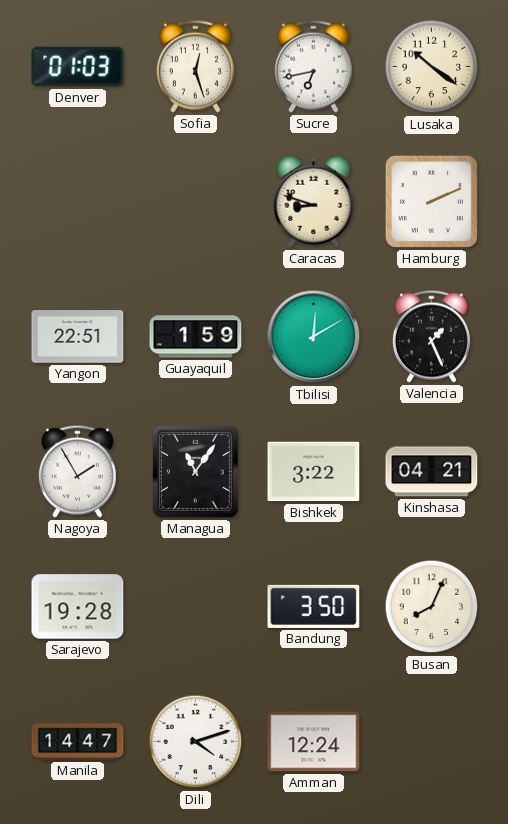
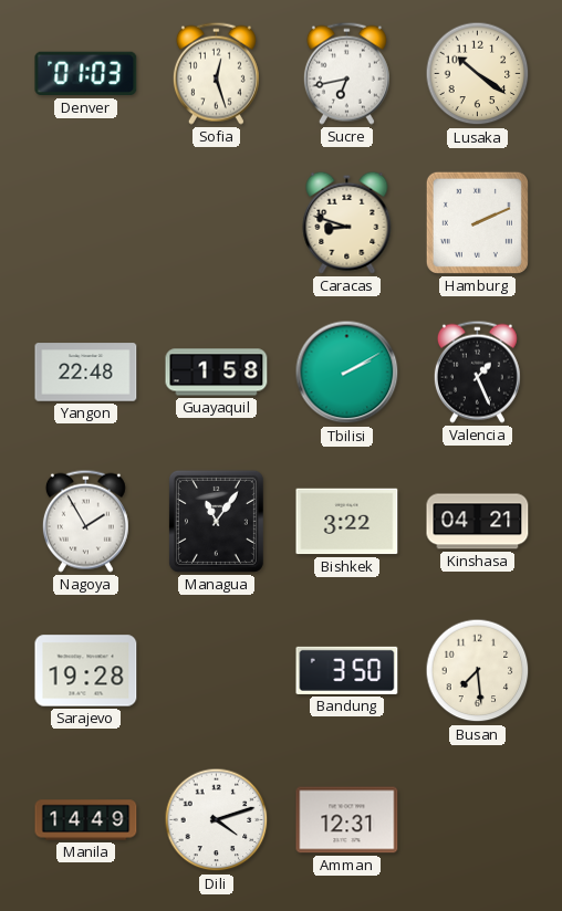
Yangon: 22:51 -> 22:48 (86, 373)
Guayaquil: 1:59 -> 1:58 (217, 373)
Tbilisi: 12:10 -> 2:10 (347, 373)
Busan: 8:04 -> 7:29 (478, 671)
Manila: 14:47 -> 14:49 (86, 820)
Amman: 12:24 -> 12:31 (347, 820)
